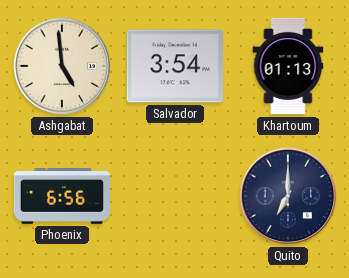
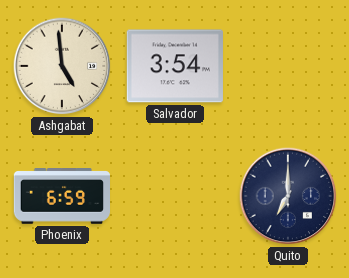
Khartoum: 01:13 -> none (288, 66)
Phoenix: 6:56 -> 6:59 (62, 197)
